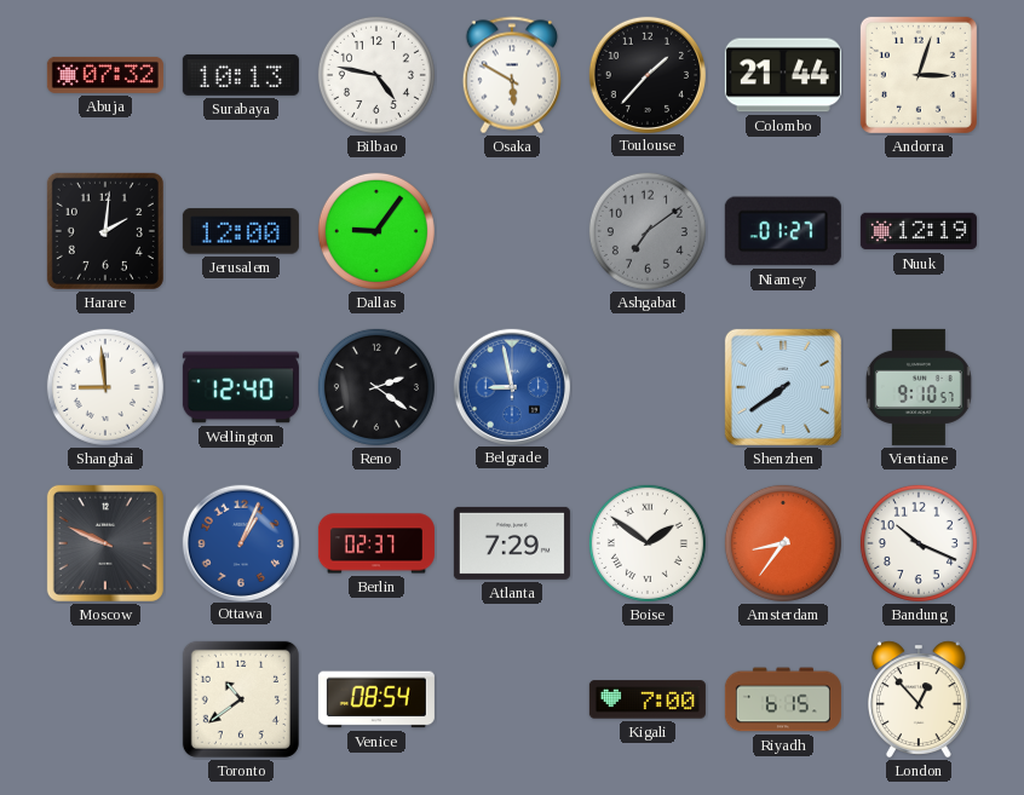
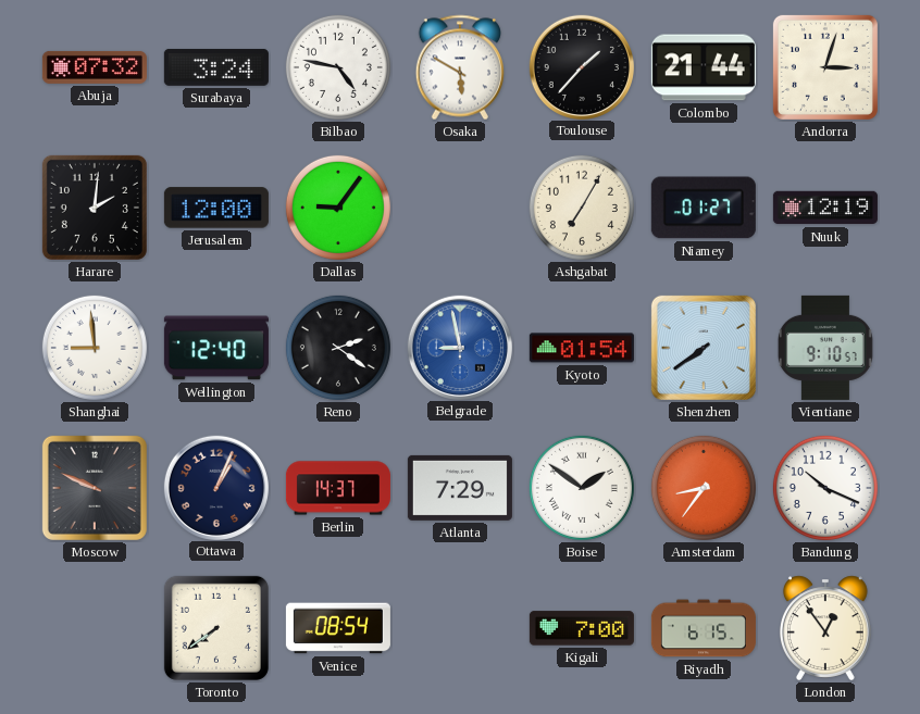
Surabaya: 10:13 -> 3:24 (216, 67)
Ashgabat: 7:09 -> 7:05 (582, 208)
Ashgabat dial: grey -> cream (582, 208)
Kyoto: none -> 01:54 (582, 348)
Ottawa dial: blue -> navy (215, 487)
Berlin: 02:37 -> 14:37 (338, 488)
Toronto: 10:39 -> 7:39 (216, 628)
London: 12:53 -> 12:54 (825, 628)
